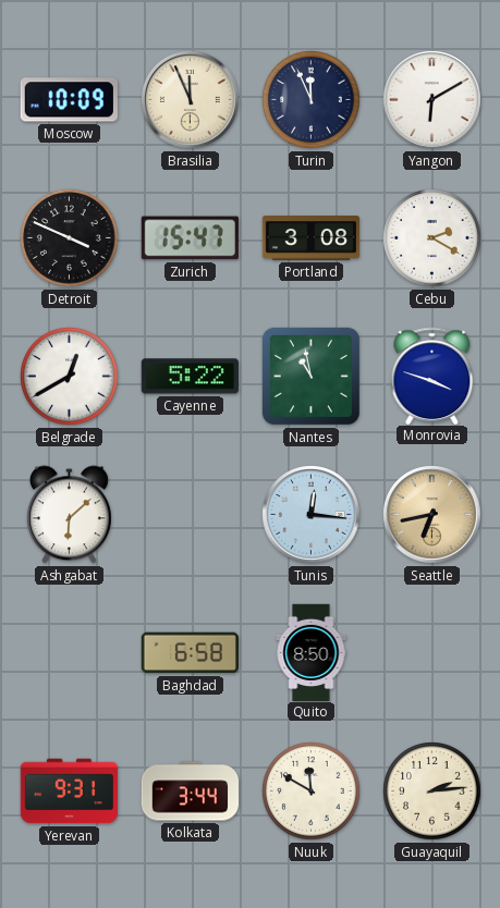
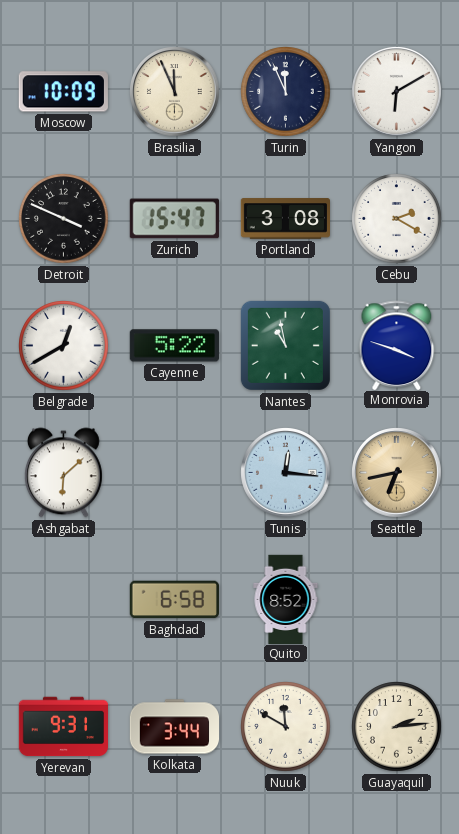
Quito: 8:50 -> 8:52 (286, 599)
